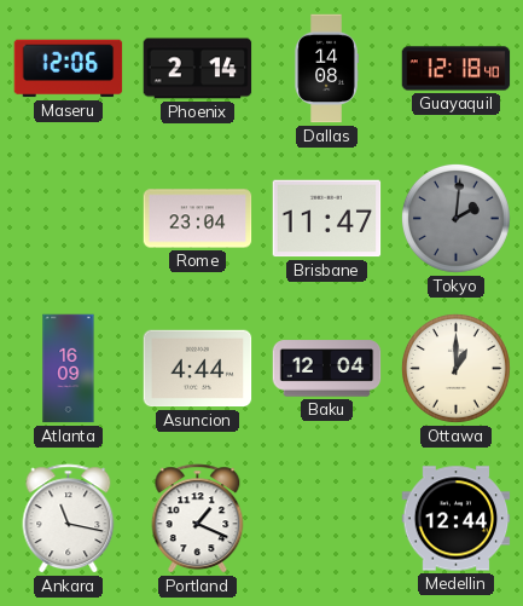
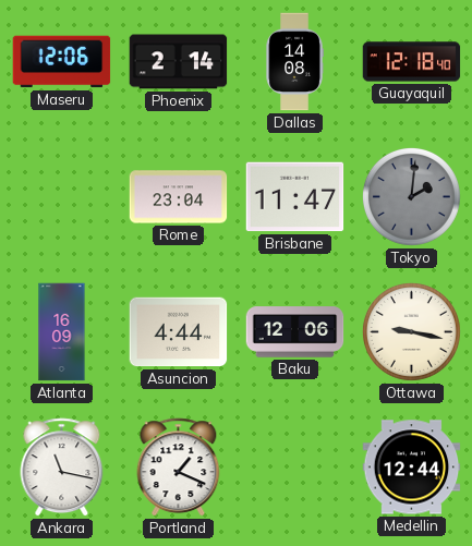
Baku: 12:04 -> 12:06 (295, 332)
Ottawa: 1:00 -> 9:17 (411, 331)
